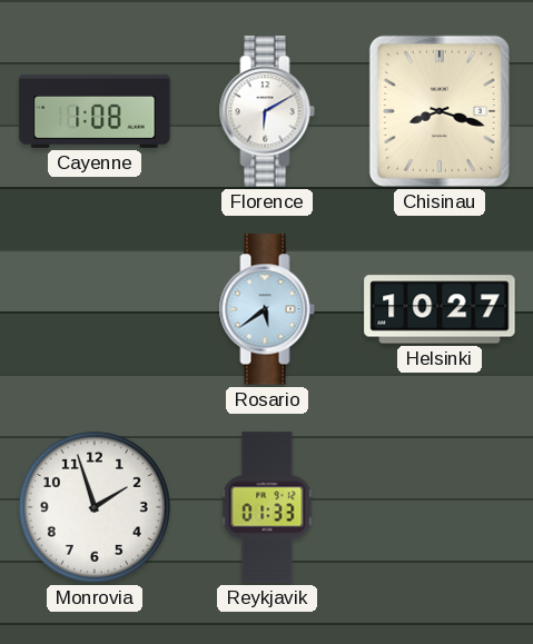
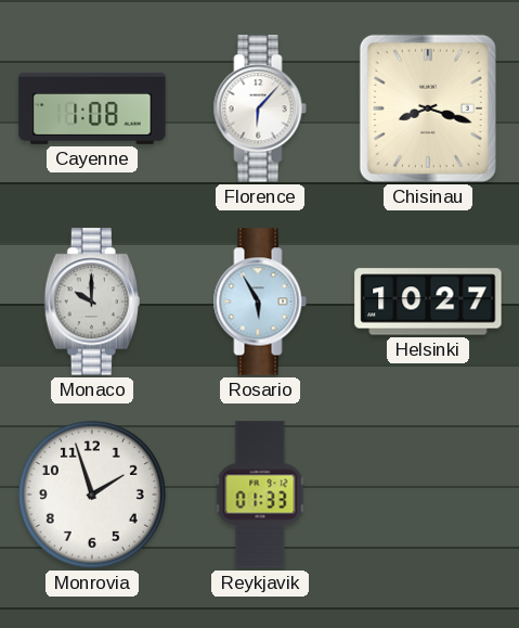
Florence: 6:10 -> 6:07 (260, 108)
Monaco: none -> 10:00 (91, 302)
Rosario: 5:39 -> 5:55 (260, 302)
